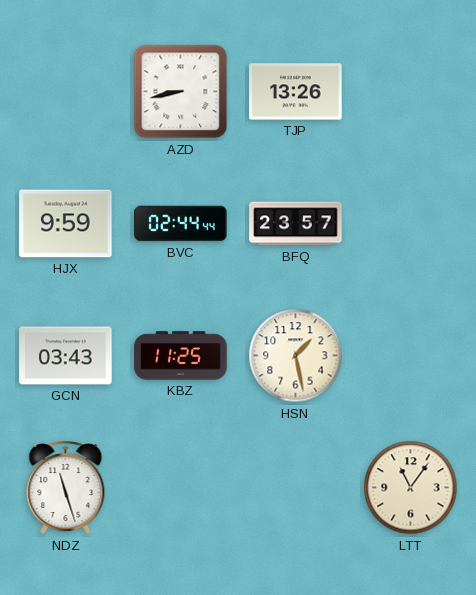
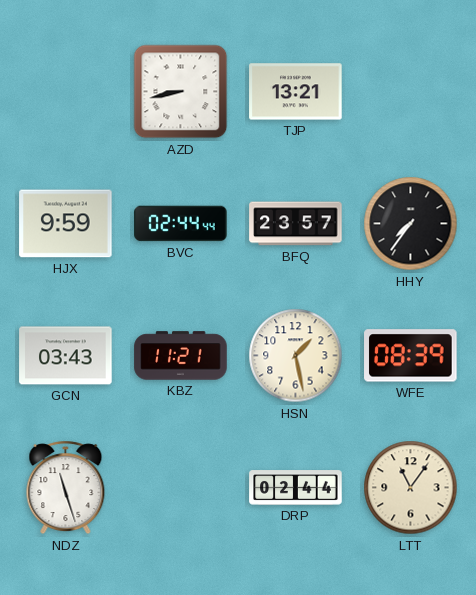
TJP: 13:26 -> 13:21 (296, 92)
HHY: none -> 7:36 (411, 224)
KBZ: 11:25 -> 11:21 (181, 356)
WFE: none -> 08:39 (411, 356)
DRP: none -> 02:44 (296, 488)
